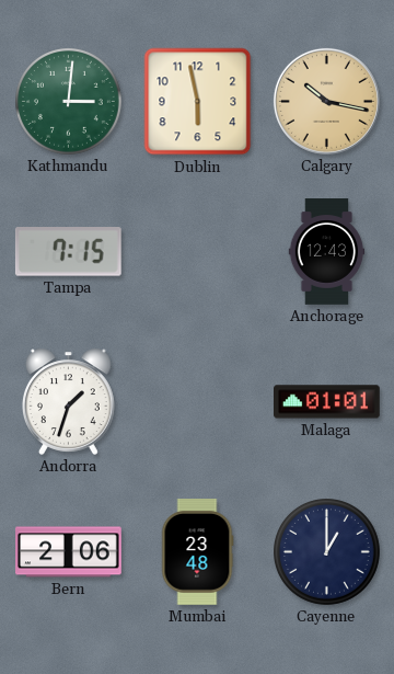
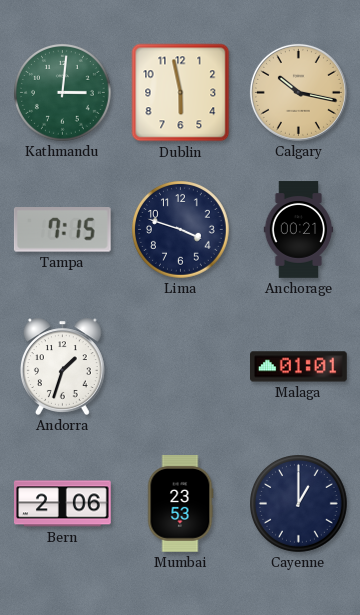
Lima: none -> 3:48 (181, 230)
Anchorage: 12:43 -> 00:21 (299, 230)
Mumbai: 23:48 -> 23:53 (180, 504)
